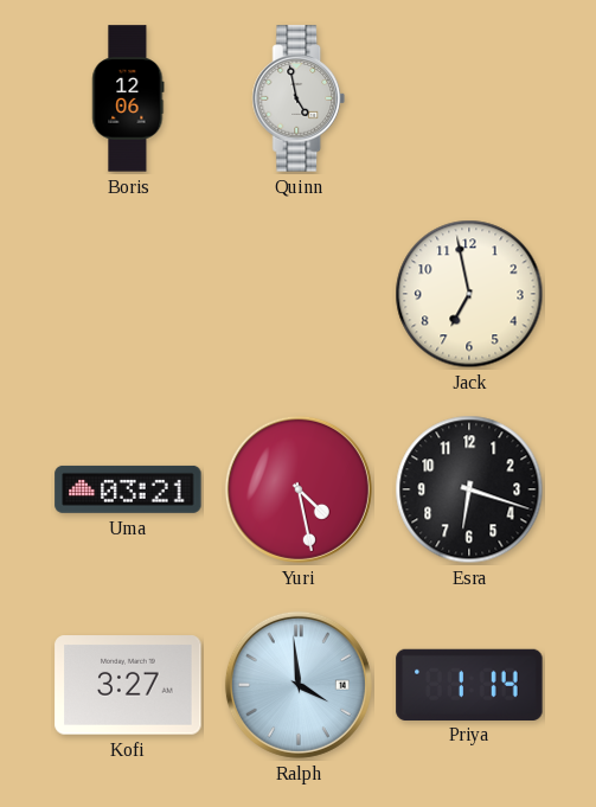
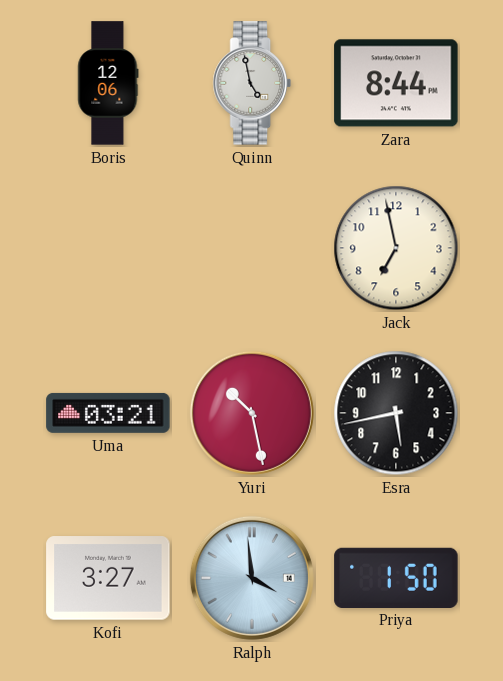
Zara: none -> 8:44 (396, 83)
Yuri: 4:28 -> 10:28 (252, 413)
Esra: 6:18 -> 5:43 (396, 413)
Priya: 1:14 -> 1:50 (396, 577)
